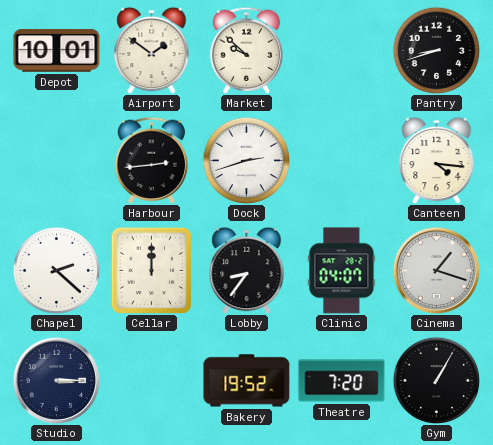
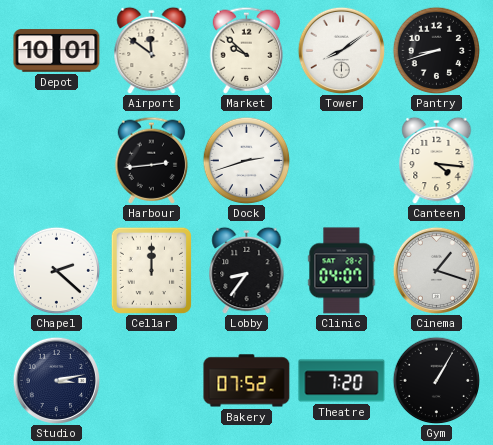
Airport: 1:51 -> 11:51 (152, 50)
Tower: none -> 8:09 (341, 50)
Studio: 3:15 -> 3:13 (56, 380)
Bakery: 19:52 -> 07:52 (247, 381)
